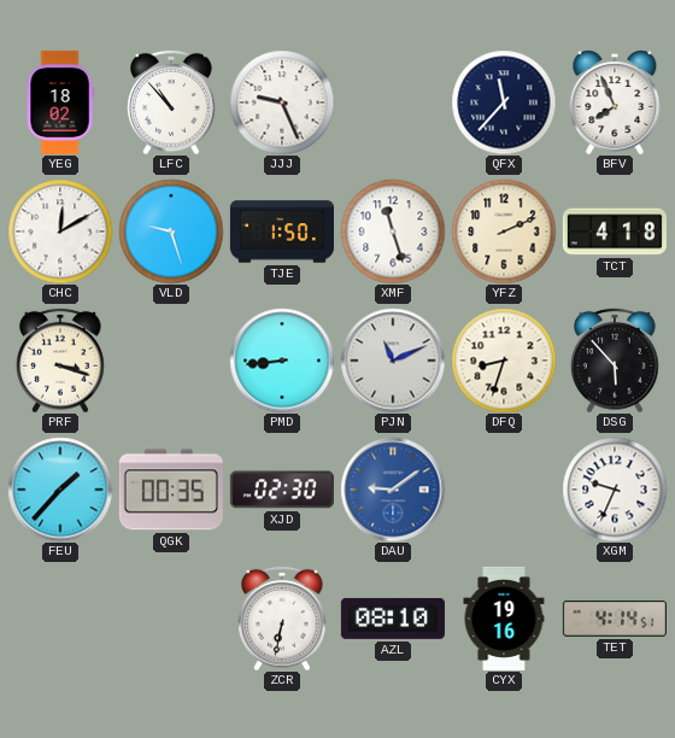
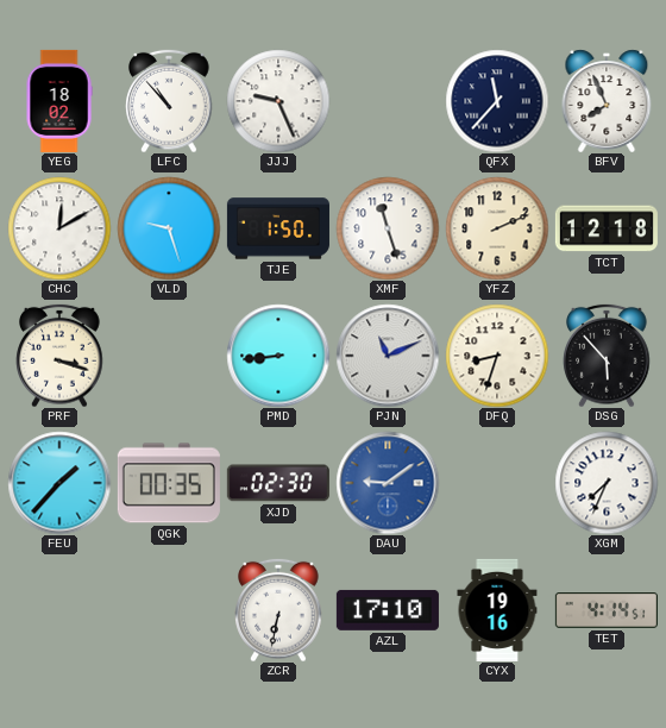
TCT: 4:18 -> 12:18 (607, 228)
XGM: 9:34 -> 7:34 (607, 483)
AZL: 08:10 -> 17:10 (388, 610)
